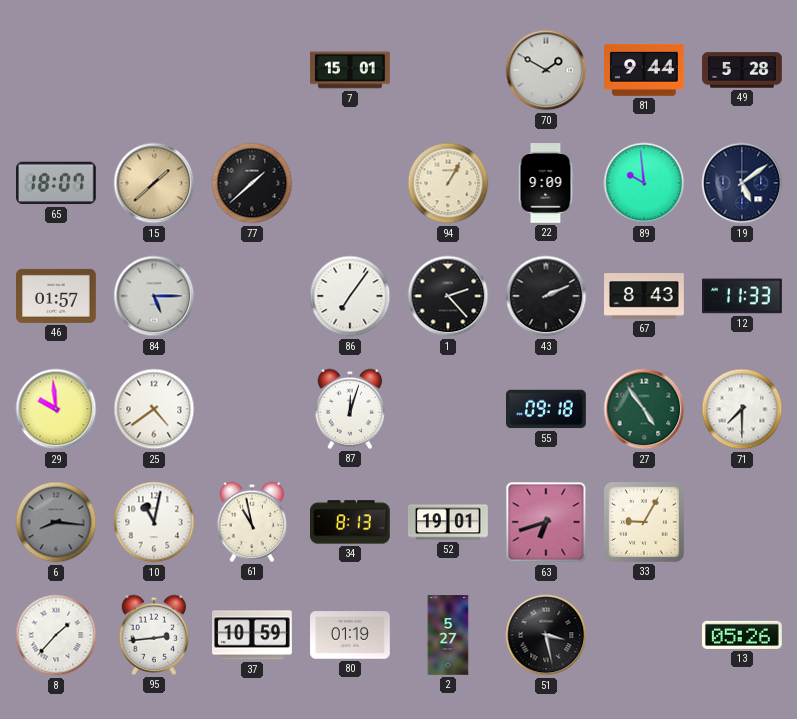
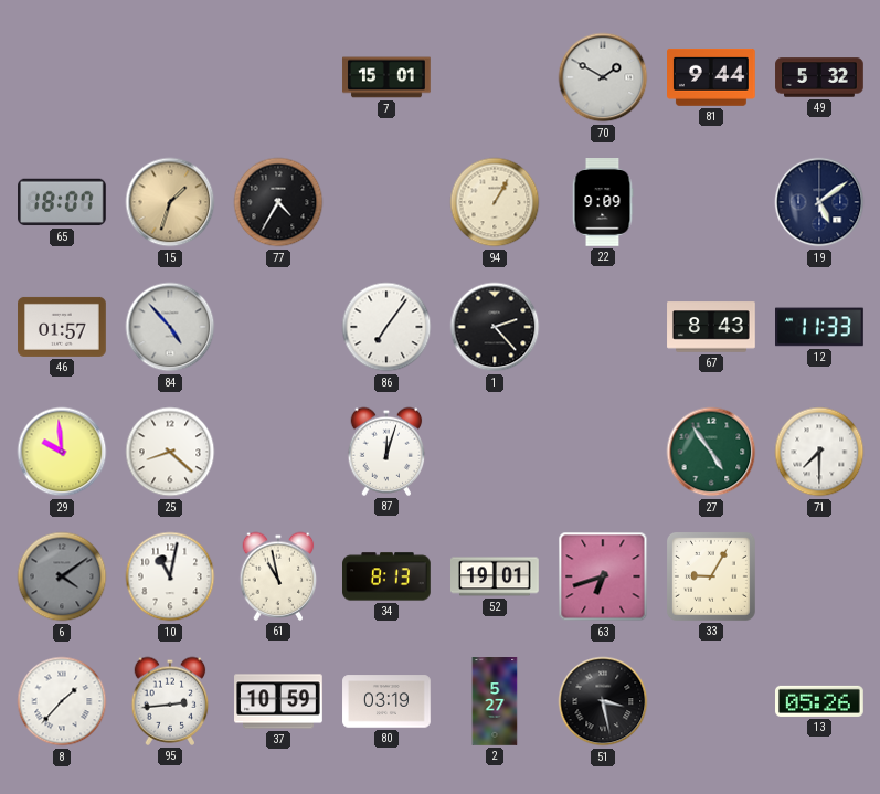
49: 5:28 -> 5:32 (819, 77)
15: 1:38 -> 1:33 (170, 202)
77: 1:38 -> 4:35 (278, 202)
89: 9:59 -> none (644, 183)
84: 5:15 -> 4:53 (170, 327)
43: 2:11 -> none (546, 296)
25: 4:39 -> 8:22 (170, 452)
55: 09:18 -> none (547, 409)
6: 8:16 -> 4:09 (62, 576)
80: 01:19 -> 03:19 (386, 701)
